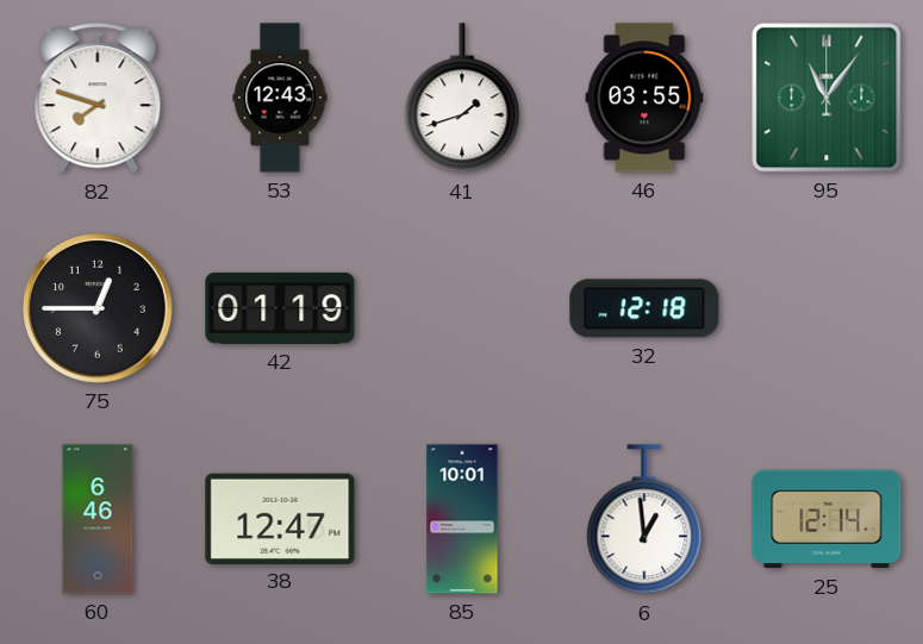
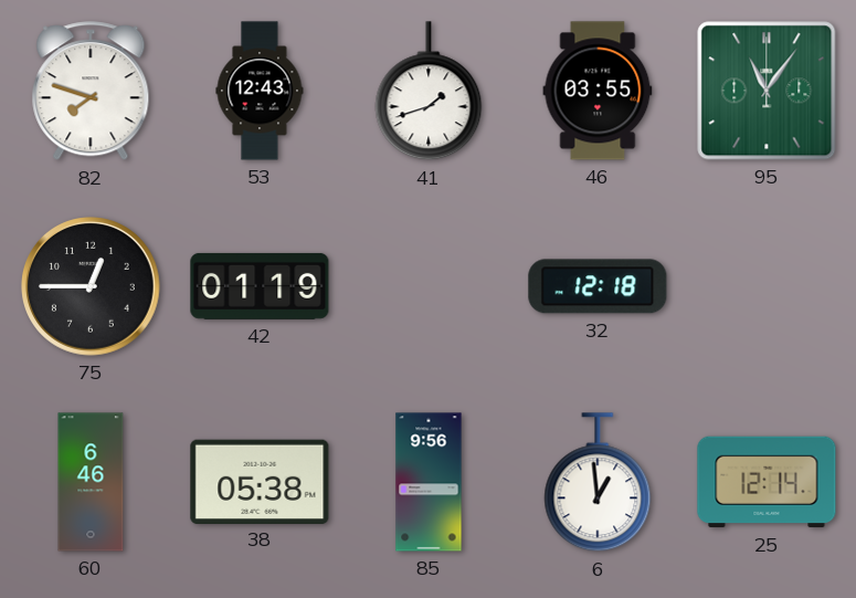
38: 12:47 -> 05:38 (260, 481)
85: 10:01 -> 9:56 (429, 482)
